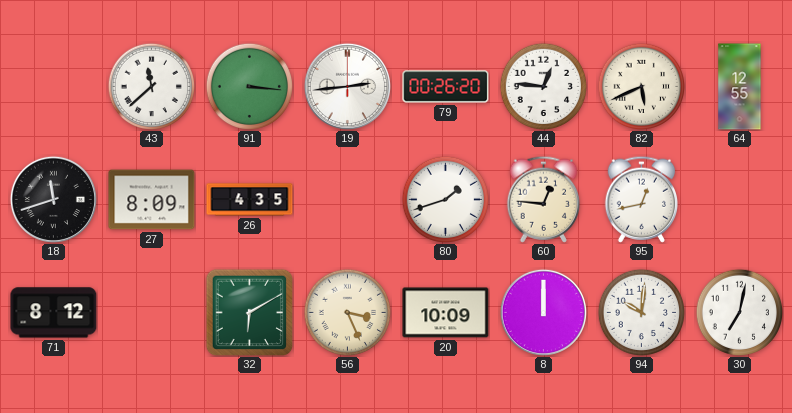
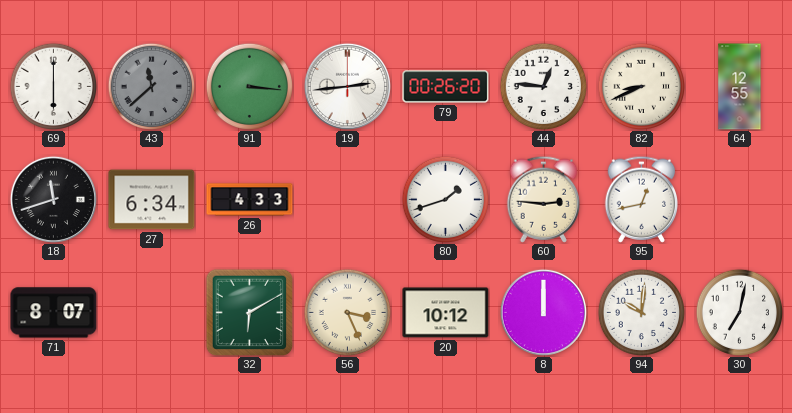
69: none -> 6:00 (53, 86)
43 dial: white -> grey (151, 86)
82: 5:41 -> 8:41 (641, 86)
27: 8:09 -> 6:34 (152, 200)
26: 4:35 -> 4:33 (250, 200)
60: 12:46 -> 2:46 (544, 199)
71: 8:12 -> 8:07 (54, 313)
20: 10:09 -> 10:12 (446, 313)
